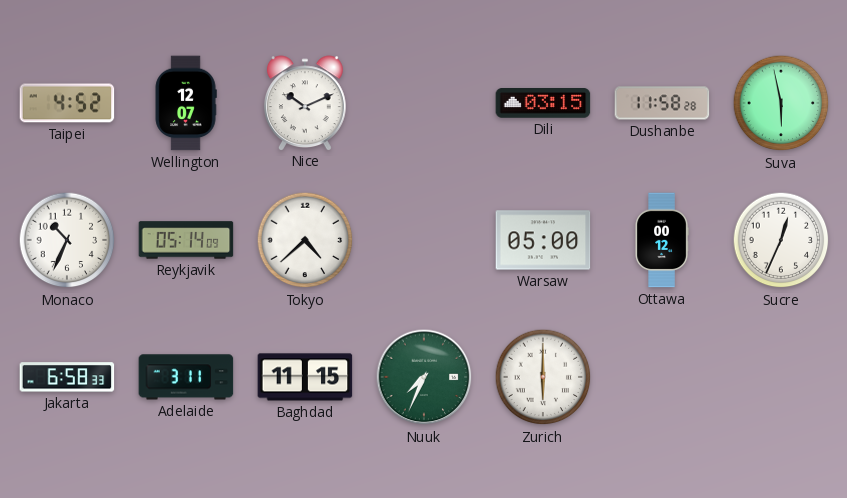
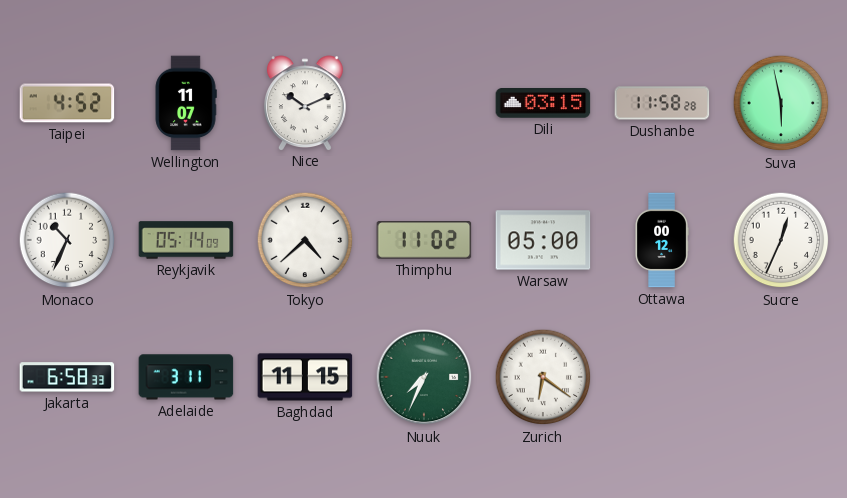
Wellington: 12:07 -> 11:07 (186, 103)
Thimphu: none -> 11:02 (424, 240)
Zurich: 6:00 -> 6:21 (543, 377)
